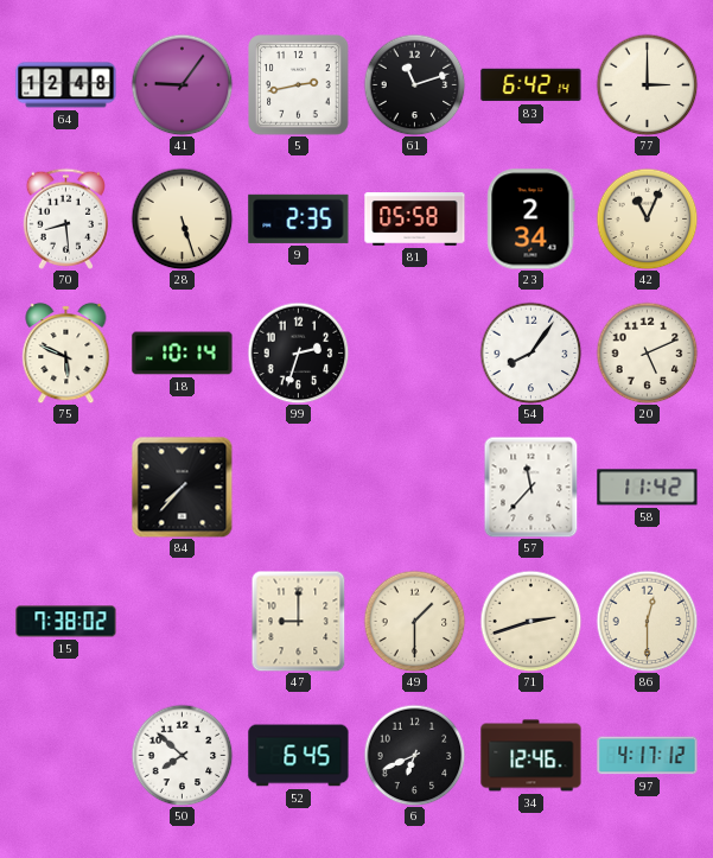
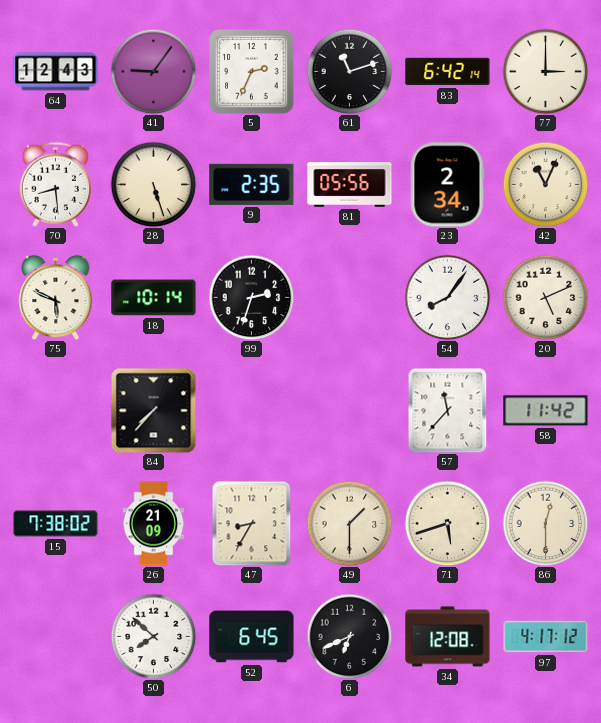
64: 12:48 -> 12:43 (56, 72)
5: 2:43 -> 2:34 (252, 72)
81: 05:58 -> 05:56 (350, 185)
26: none -> 21:09 (154, 524)
47: 9:00 -> 8:35 (252, 523)
71: 2:42 -> 5:42 (447, 523)
34: 12:46 -> 12:08 (448, 637)
